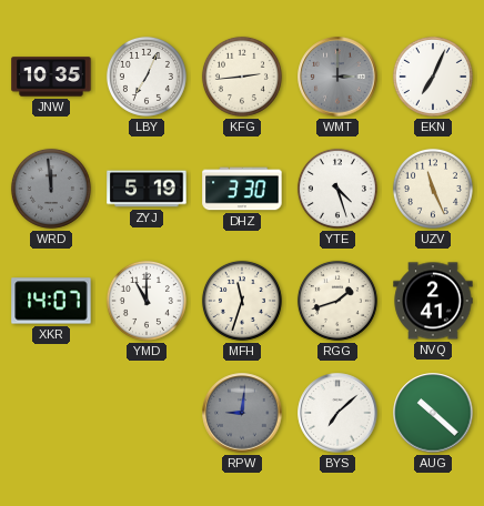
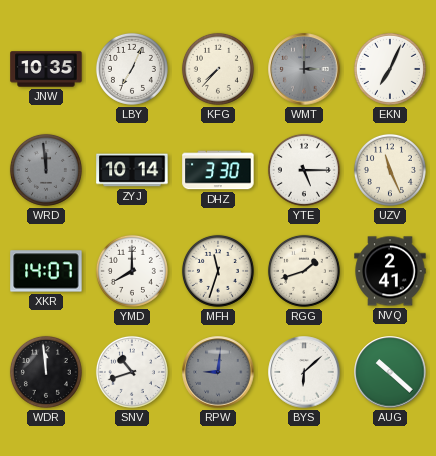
KFG: 2:44 -> 7:37 (218, 69)
ZYJ: 5:19 -> 10:14 (132, 170)
YTE: 4:27 -> 5:15 (304, 170)
YMD: 11:00 -> 8:00 (132, 271)
WDR: none -> 11:59 (46, 372)
SNV: none -> 10:42 (132, 372)
BYS: 7:08 -> 6:08 (304, 372)
